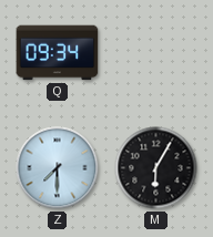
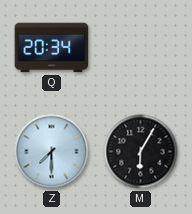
Q: 09:34 -> 20:34 (52, 48)
